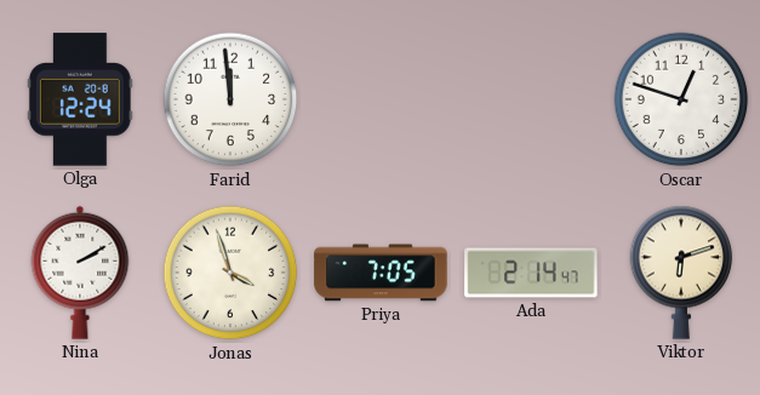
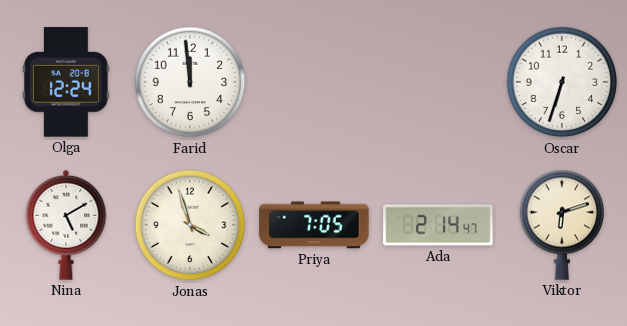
Oscar: 12:48 -> 6:33 (562, 82)
Nina: 2:10 -> 5:10 (66, 225)
